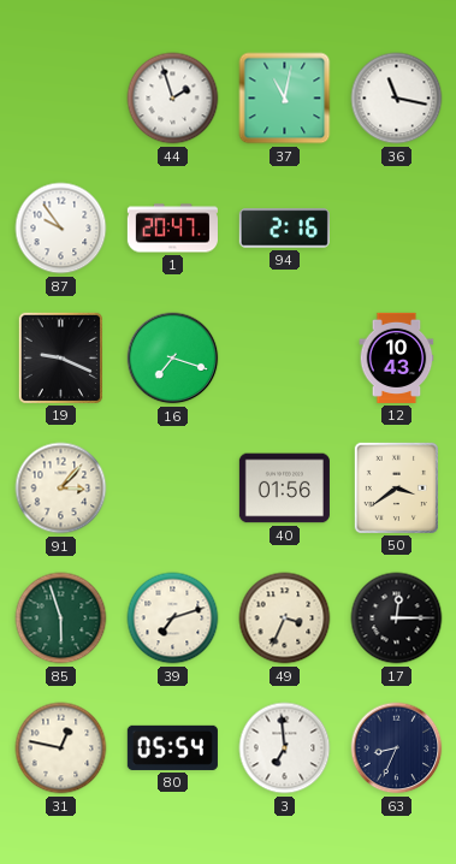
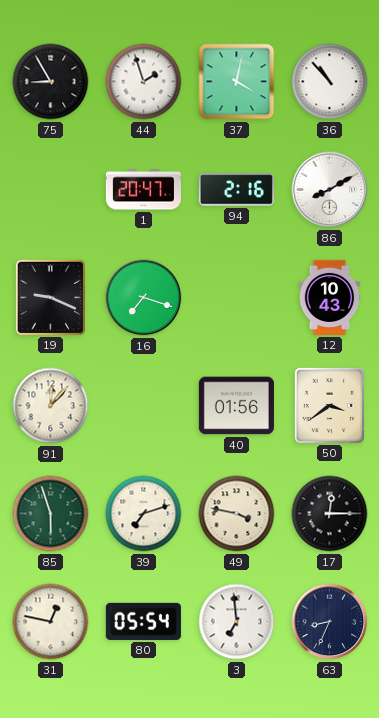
75: none -> 8:55 (51, 82)
37: 11:02 -> 4:02 (237, 82)
36: 11:17 -> 10:53 (330, 82)
87: 9:54 -> none (61, 229)
86: none -> 8:10 (330, 190)
91: 3:07 -> 12:07 (51, 406)
49: 3:34 -> 3:47 (237, 514)
